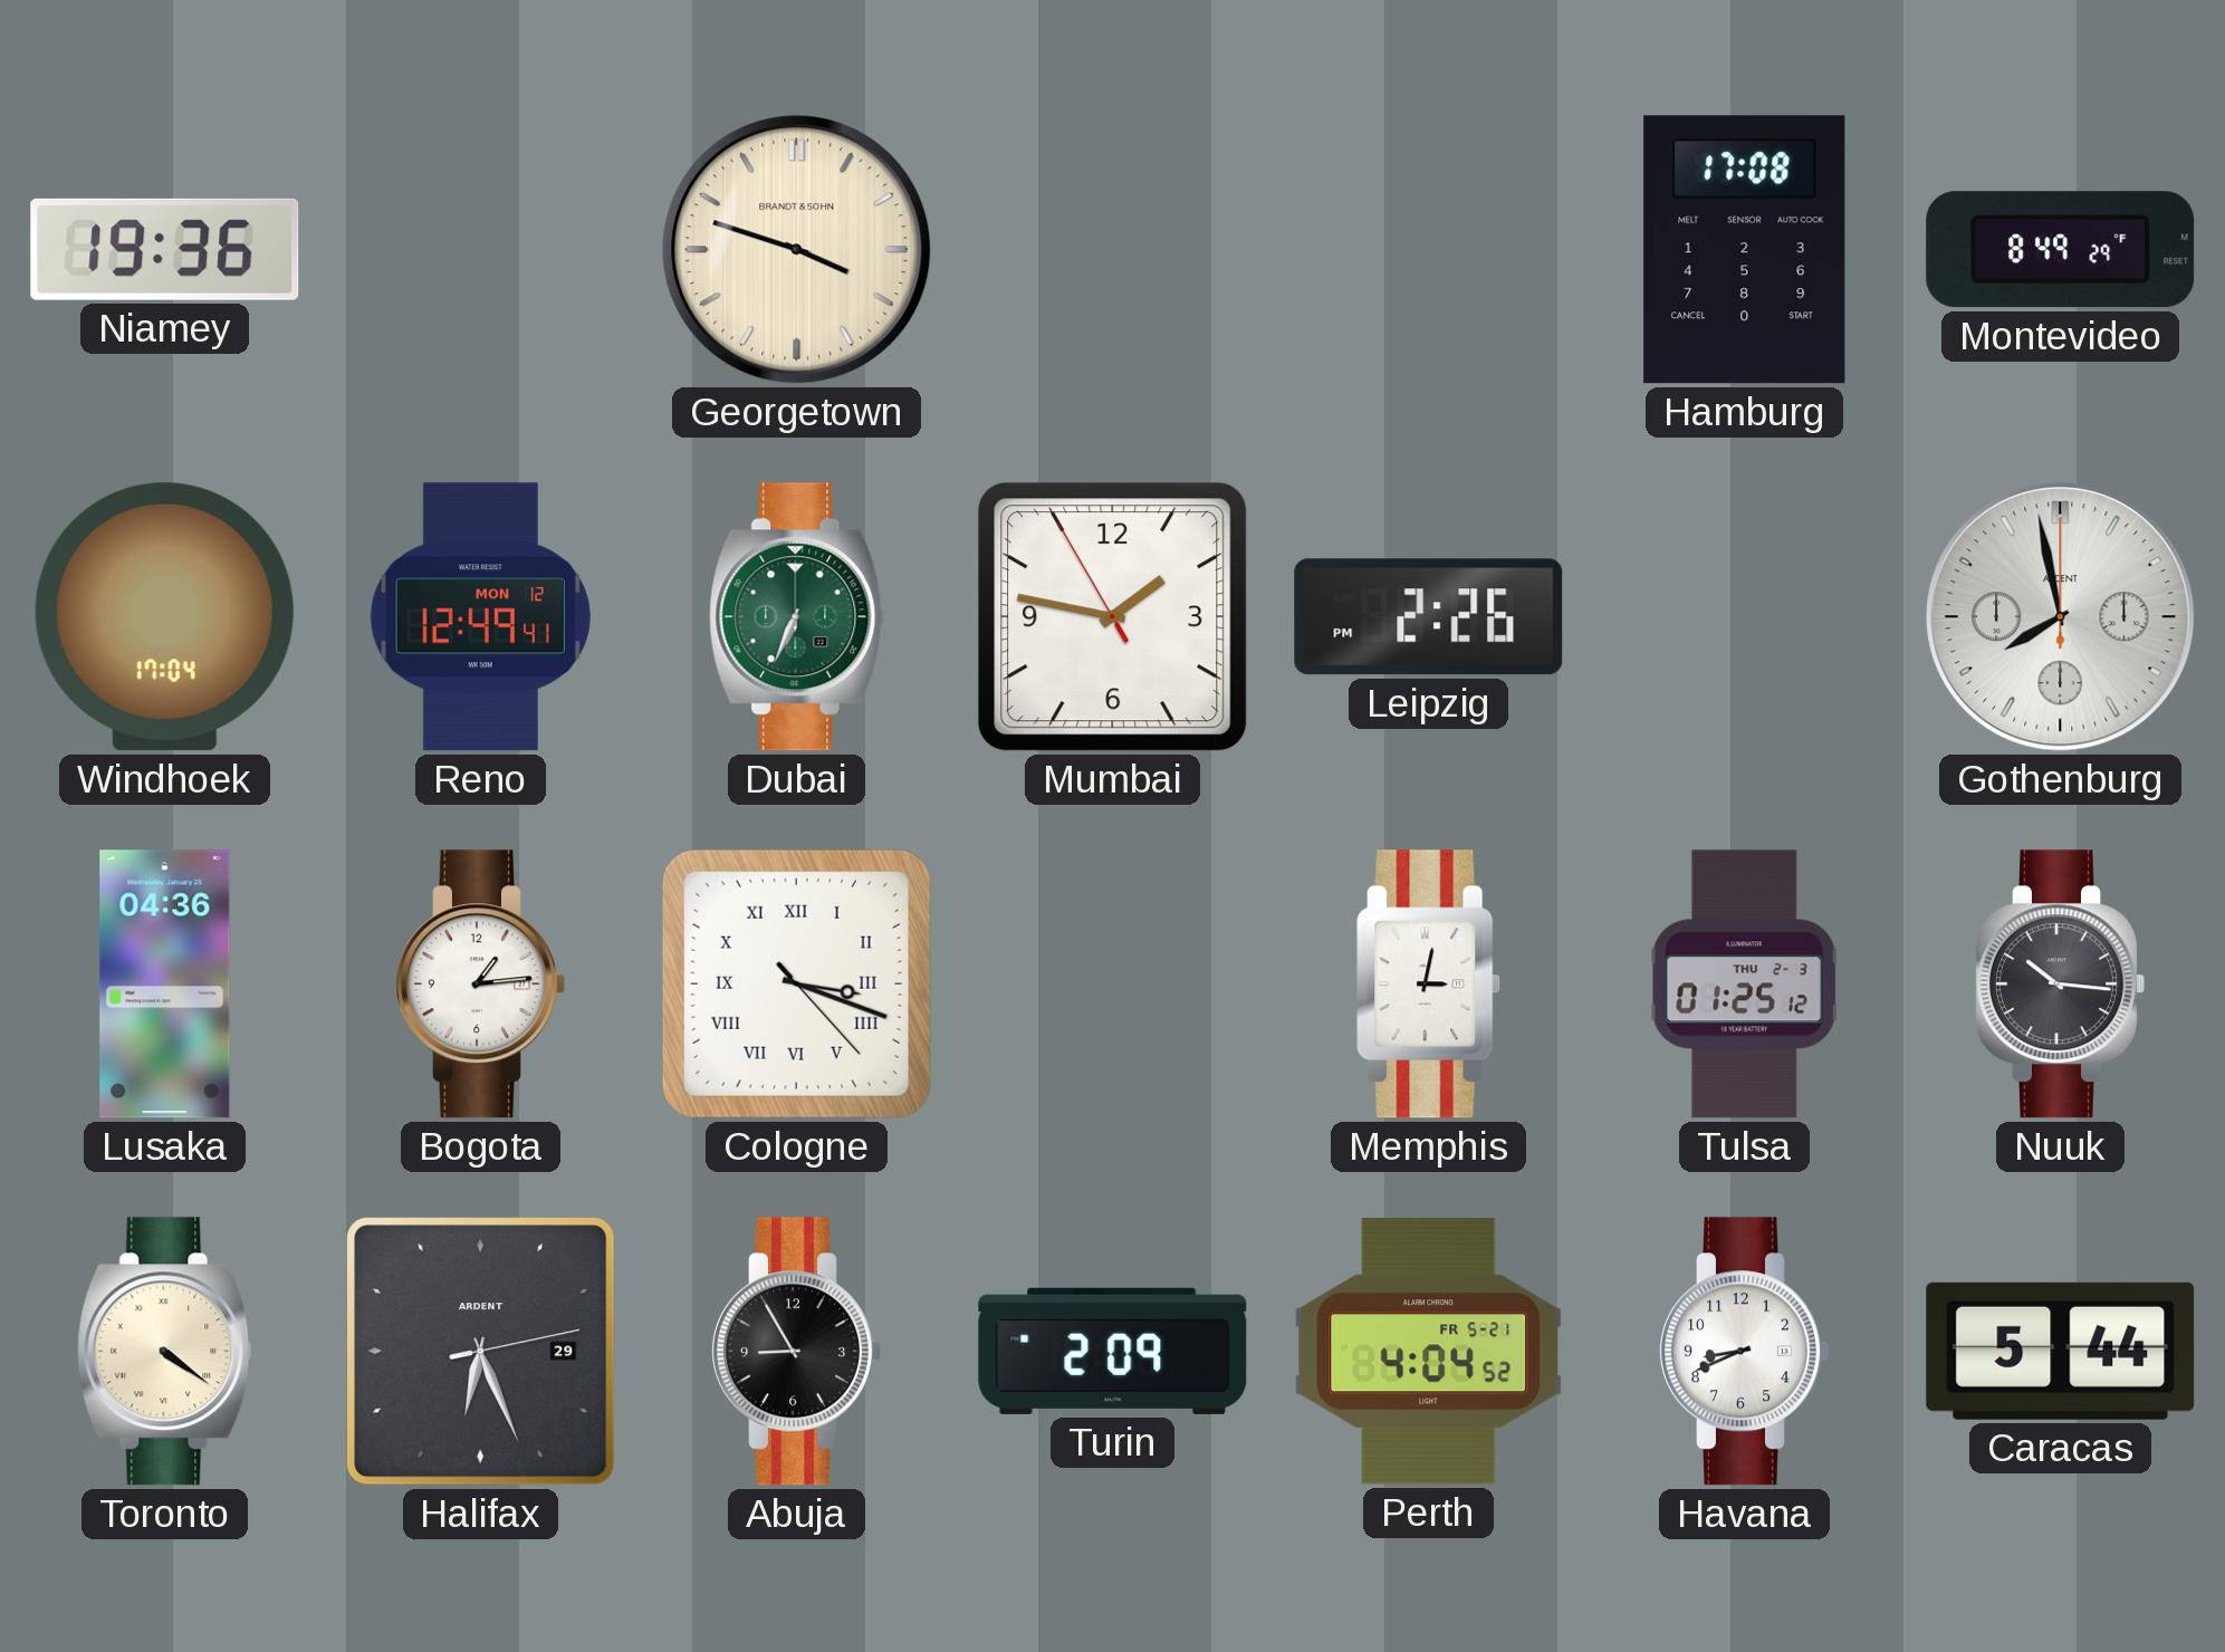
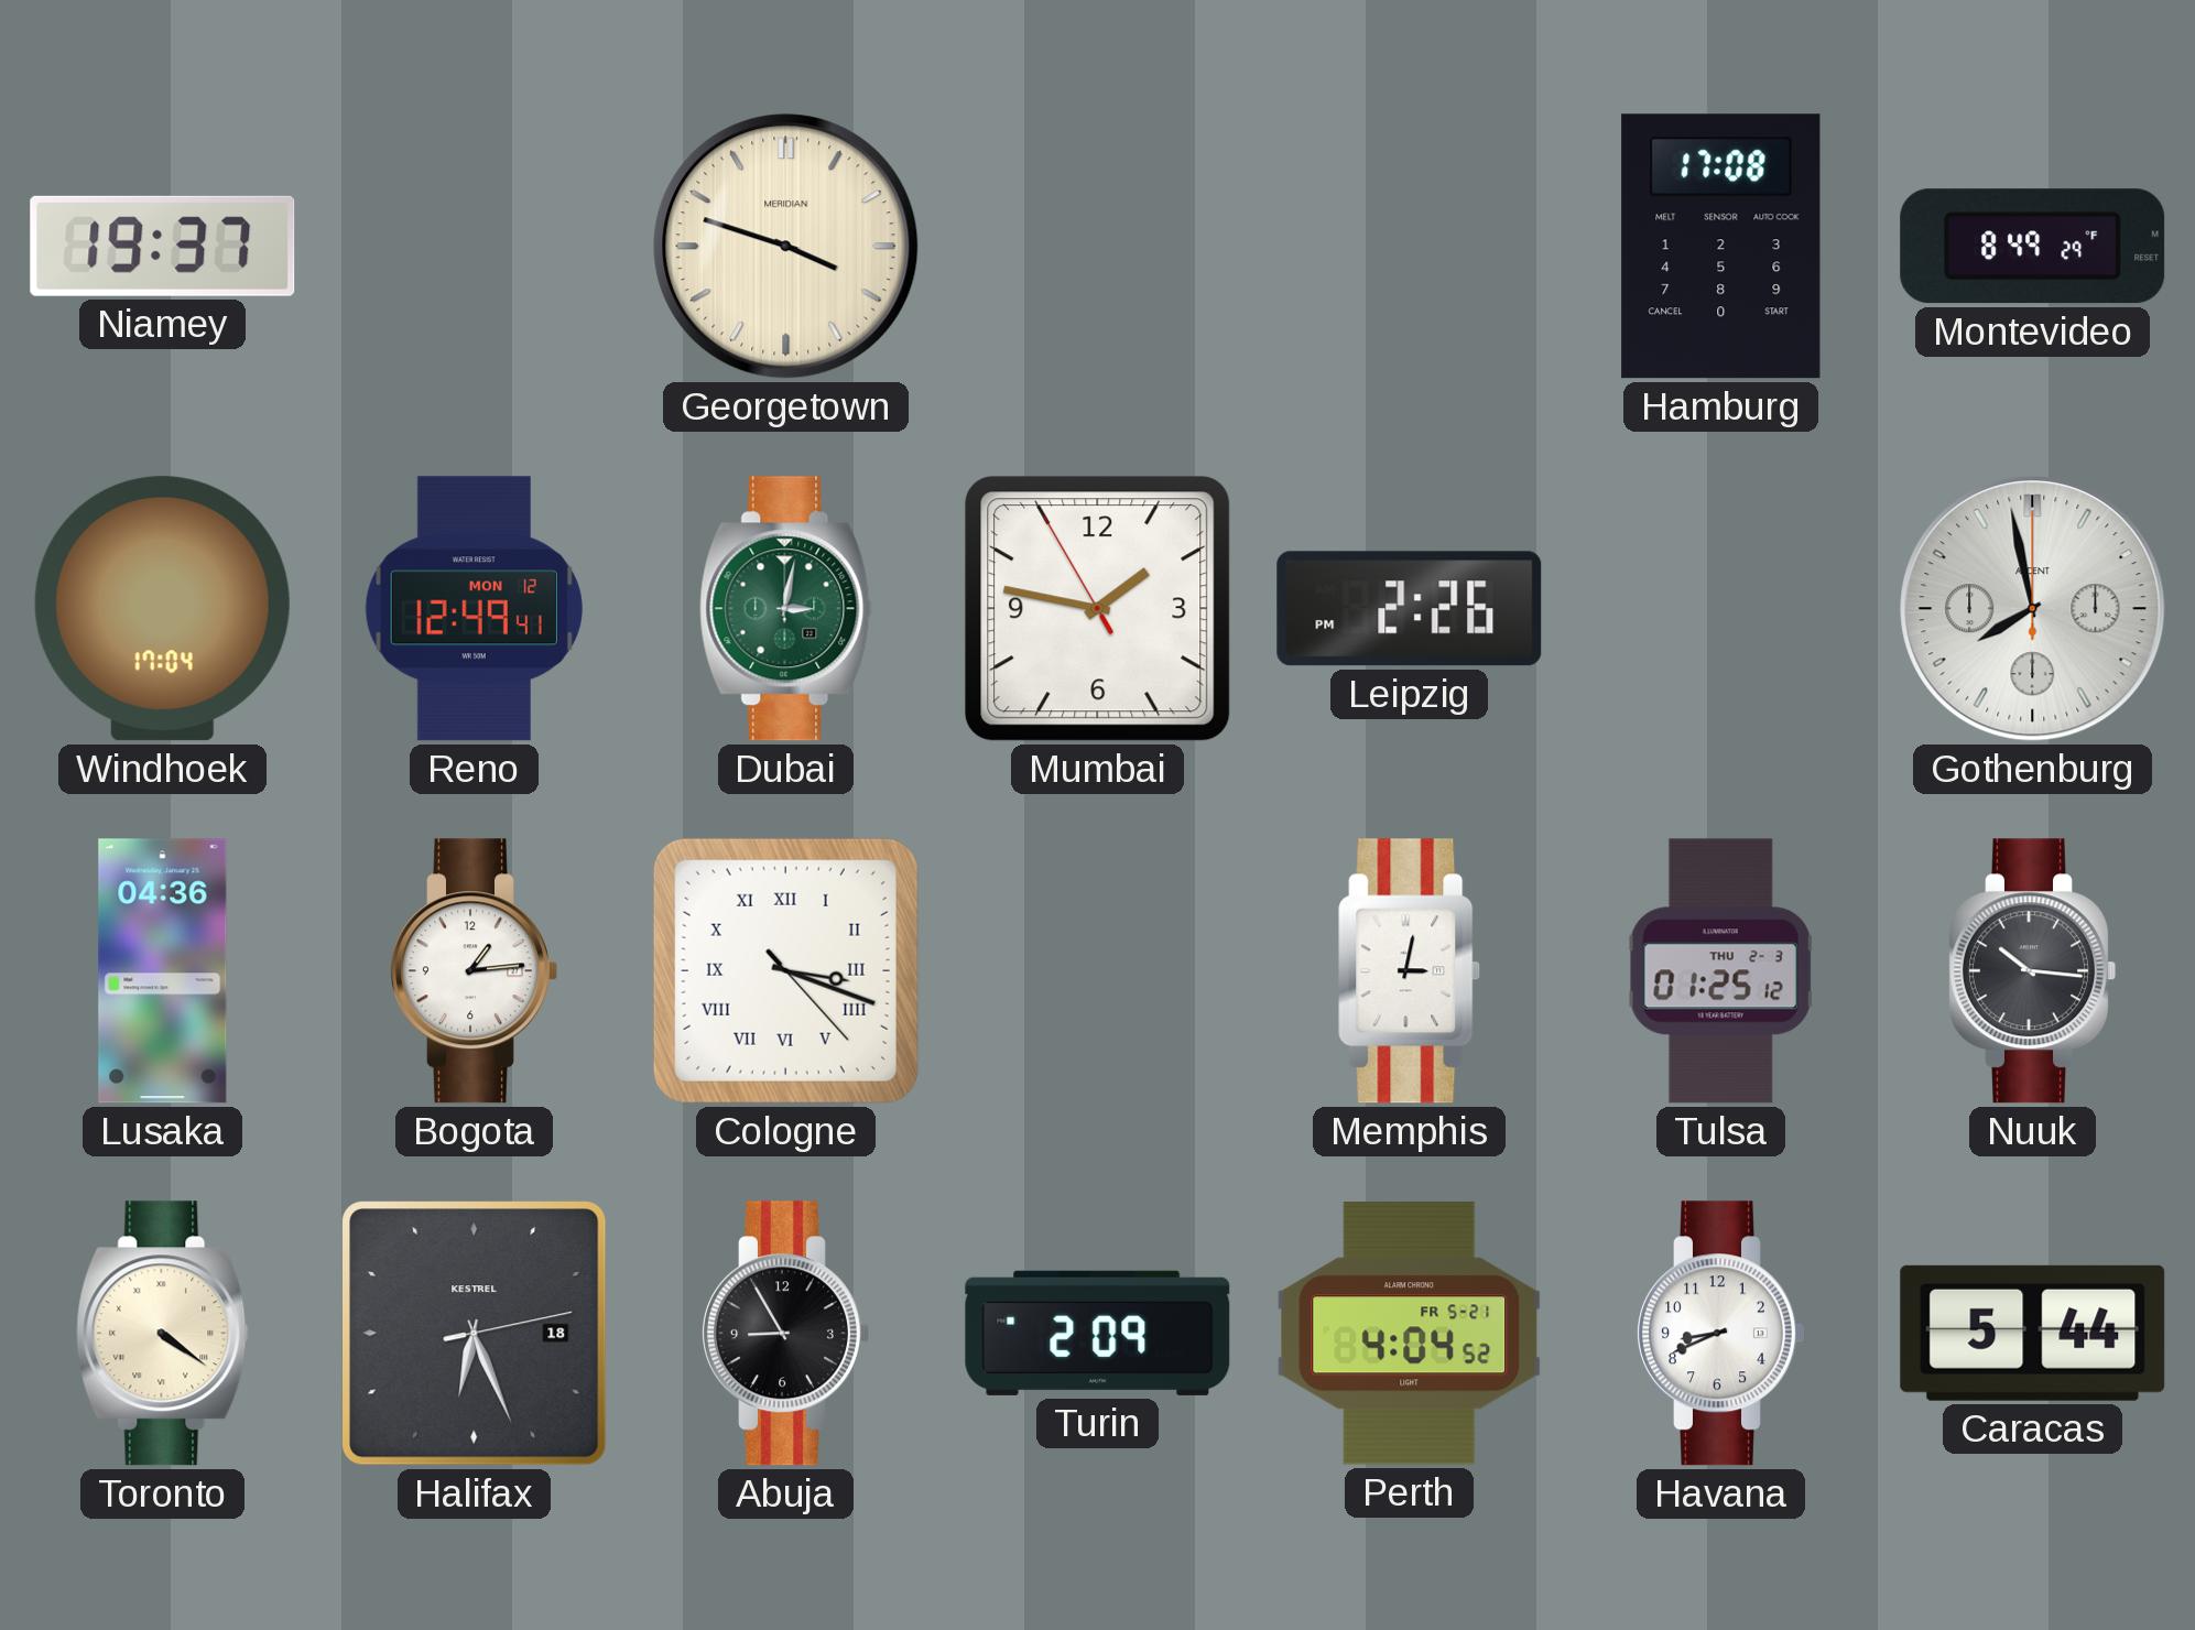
Niamey: 19:36 -> 19:37 (163, 246)
Georgetown brand: BRANDT & SOHN -> MERIDIAN (786, 247)
Dubai: 6:34 -> 3:02 (786, 609)
Halifax date: 29 -> 18 (475, 1334)
Halifax brand: ARDENT -> KESTREL (475, 1334)
